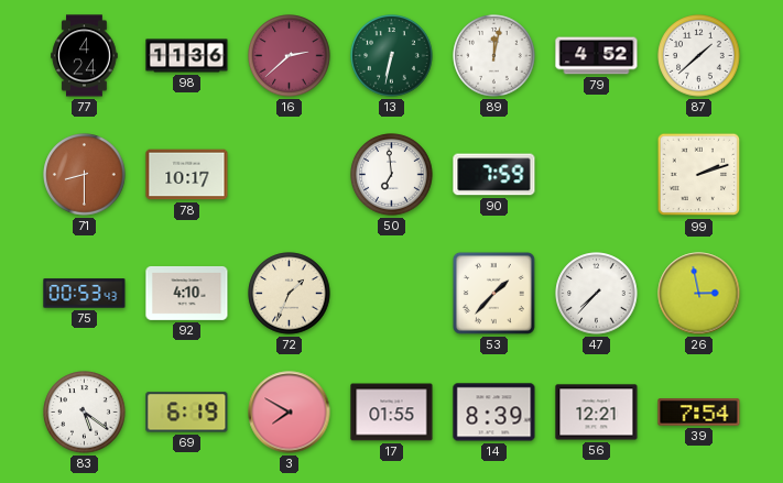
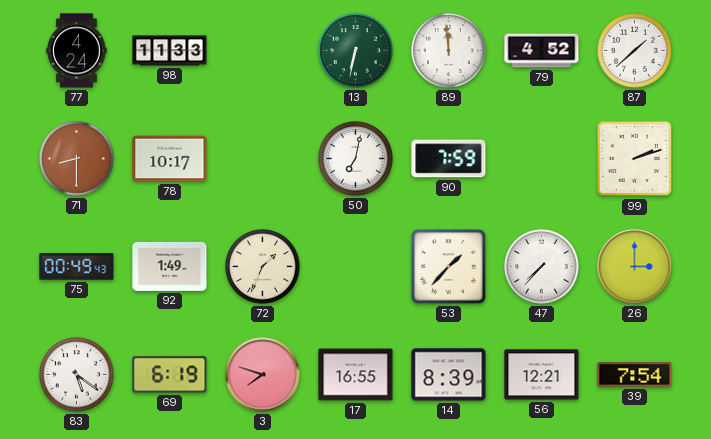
98: 11:36 -> 11:33 (170, 51)
16: 2:38 -> none (290, 56)
89: 12:02 -> 11:59 (449, 51)
50: 6:59 -> 7:02 (356, 159)
75: 00:53 -> 00:49 (77, 267)
92: 4:10 -> 1:49 (170, 266)
26: 2:58 -> 3:00 (635, 267)
3: 7:50 -> 7:48 (263, 375)
17: 01:55 -> 16:55 (356, 375)
